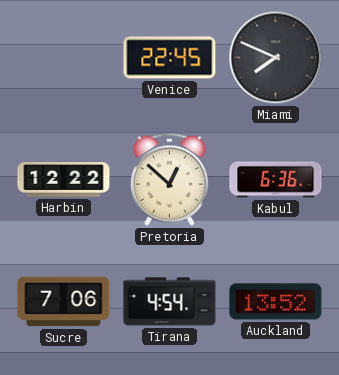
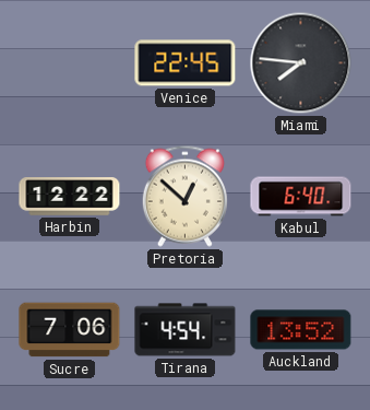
Miami: 7:49 -> 7:46 (301, 63)
Kabul: 6:36 -> 6:40 (301, 197)
